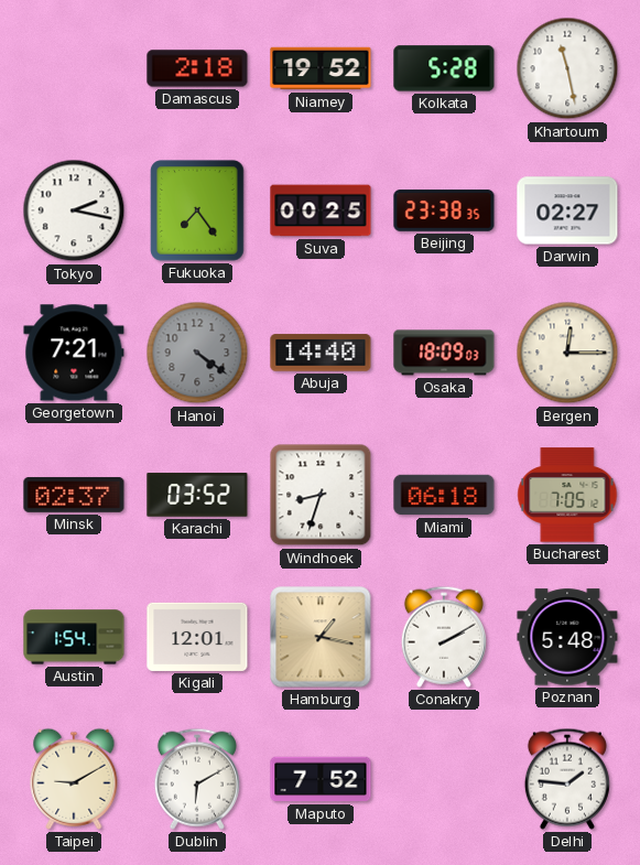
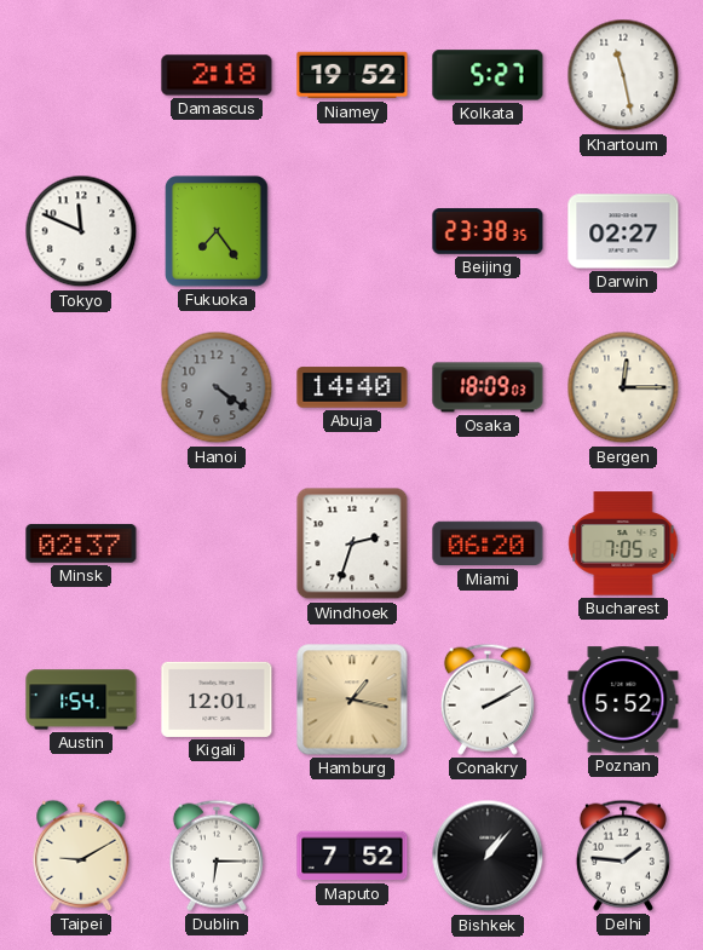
Kolkata: 5:28 -> 5:27 (488, 75)
Tokyo: 2:17 -> 11:49 (81, 231)
Suva: 00:25 -> none (321, 210)
Georgetown: 7:21 -> none (74, 353)
Karachi: 03:52 -> none (197, 495)
Windhoek: 8:33 -> 2:33 (352, 543)
Miami: 06:18 -> 06:20 (488, 543)
Poznan: 5:48 -> 5:52 (623, 699)
Dublin: 6:10 -> 6:15 (217, 856)
Bishkek: none -> 1:07 (488, 856)
